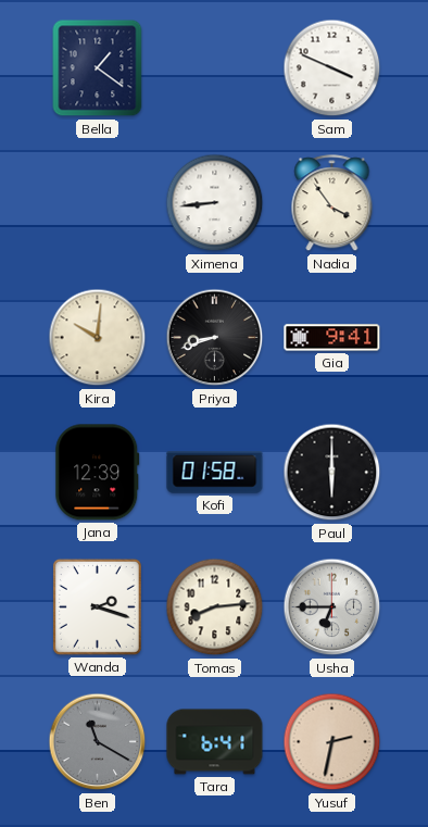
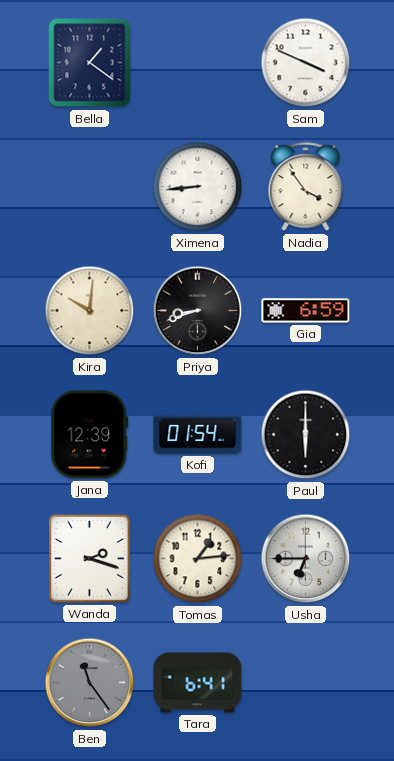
Gia: 9:41 -> 6:59 (306, 311)
Kofi: 01:58 -> 01:54 (198, 435)
Tomas: 8:14 -> 1:14 (198, 559)
Ben: 11:20 -> 11:24 (90, 683)
Yusuf: 2:32 -> none (332, 742)
